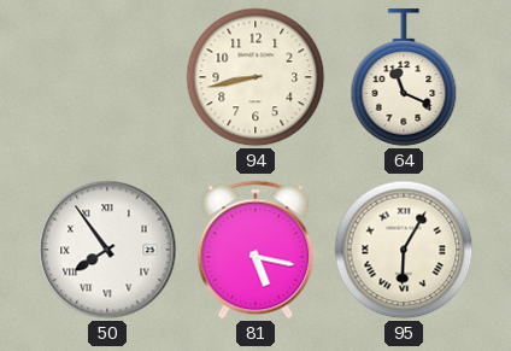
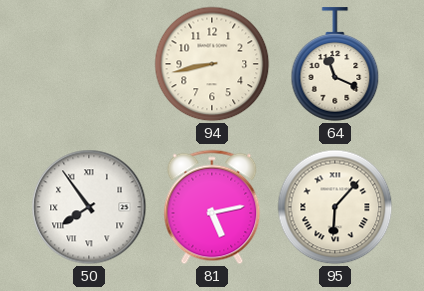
81: 5:17 -> 5:13 (212, 207)
95: 6:05 -> 6:07 (335, 207)
